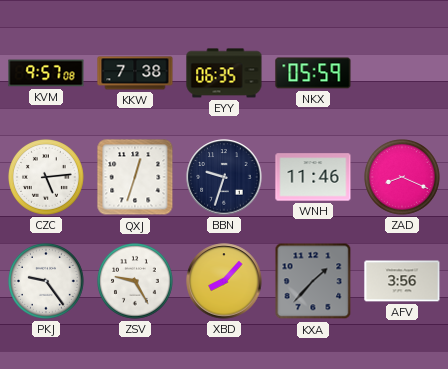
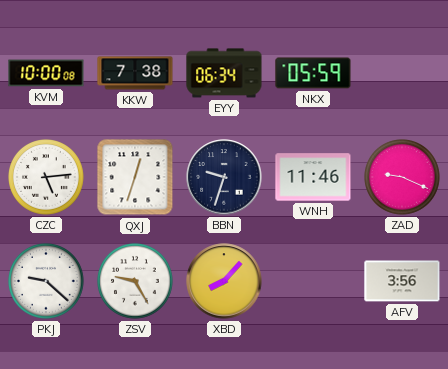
KVM: 9:57 -> 10:00 (46, 73)
EYY: 06:35 -> 06:34 (224, 73)
ZAD: 8:19 -> 9:19 (403, 178)
PKJ: 9:24 -> 9:22 (47, 282)
KXA: 1:37 -> none (313, 281)
